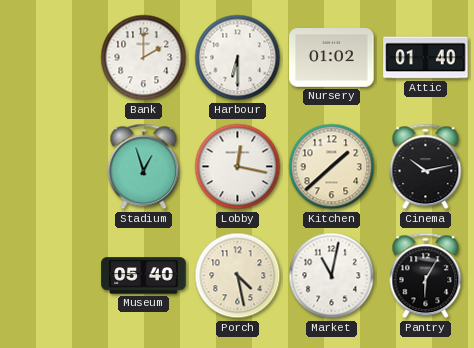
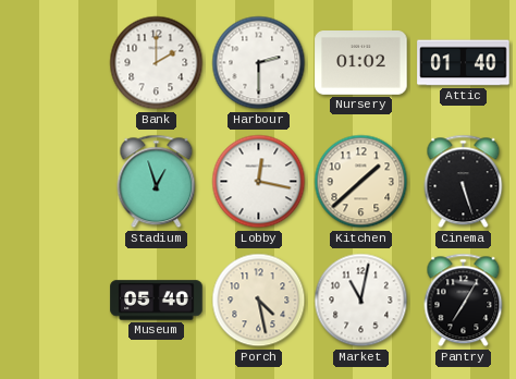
Harbour: 6:30 -> 2:30 (259, 63)
Cinema: 10:13 -> 5:27 (464, 182)
Pantry: 6:05 -> 7:05 (464, 301)
